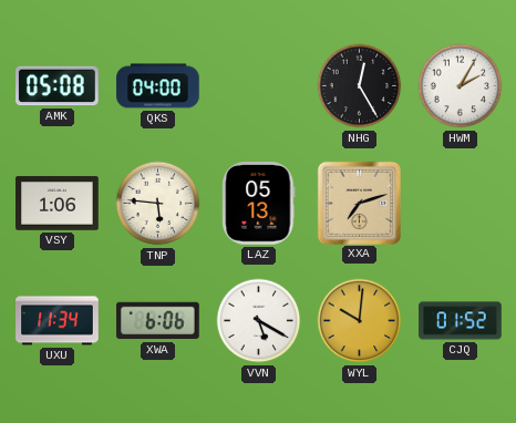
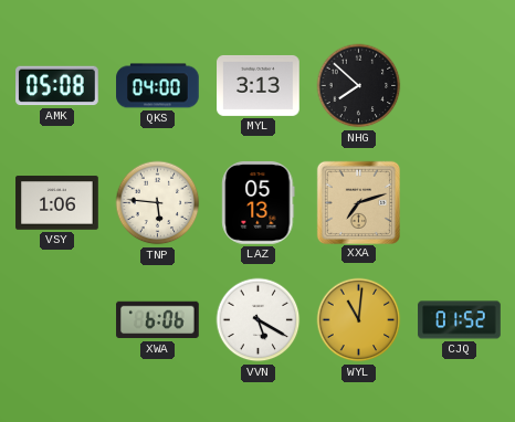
MYL: none -> 3:13 (259, 85)
NHG: 12:25 -> 7:52 (359, 86)
HWM: 2:05 -> none (461, 86)
UXU: 11:34 -> none (58, 321)
WYL: 10:01 -> 11:01 (359, 320)
